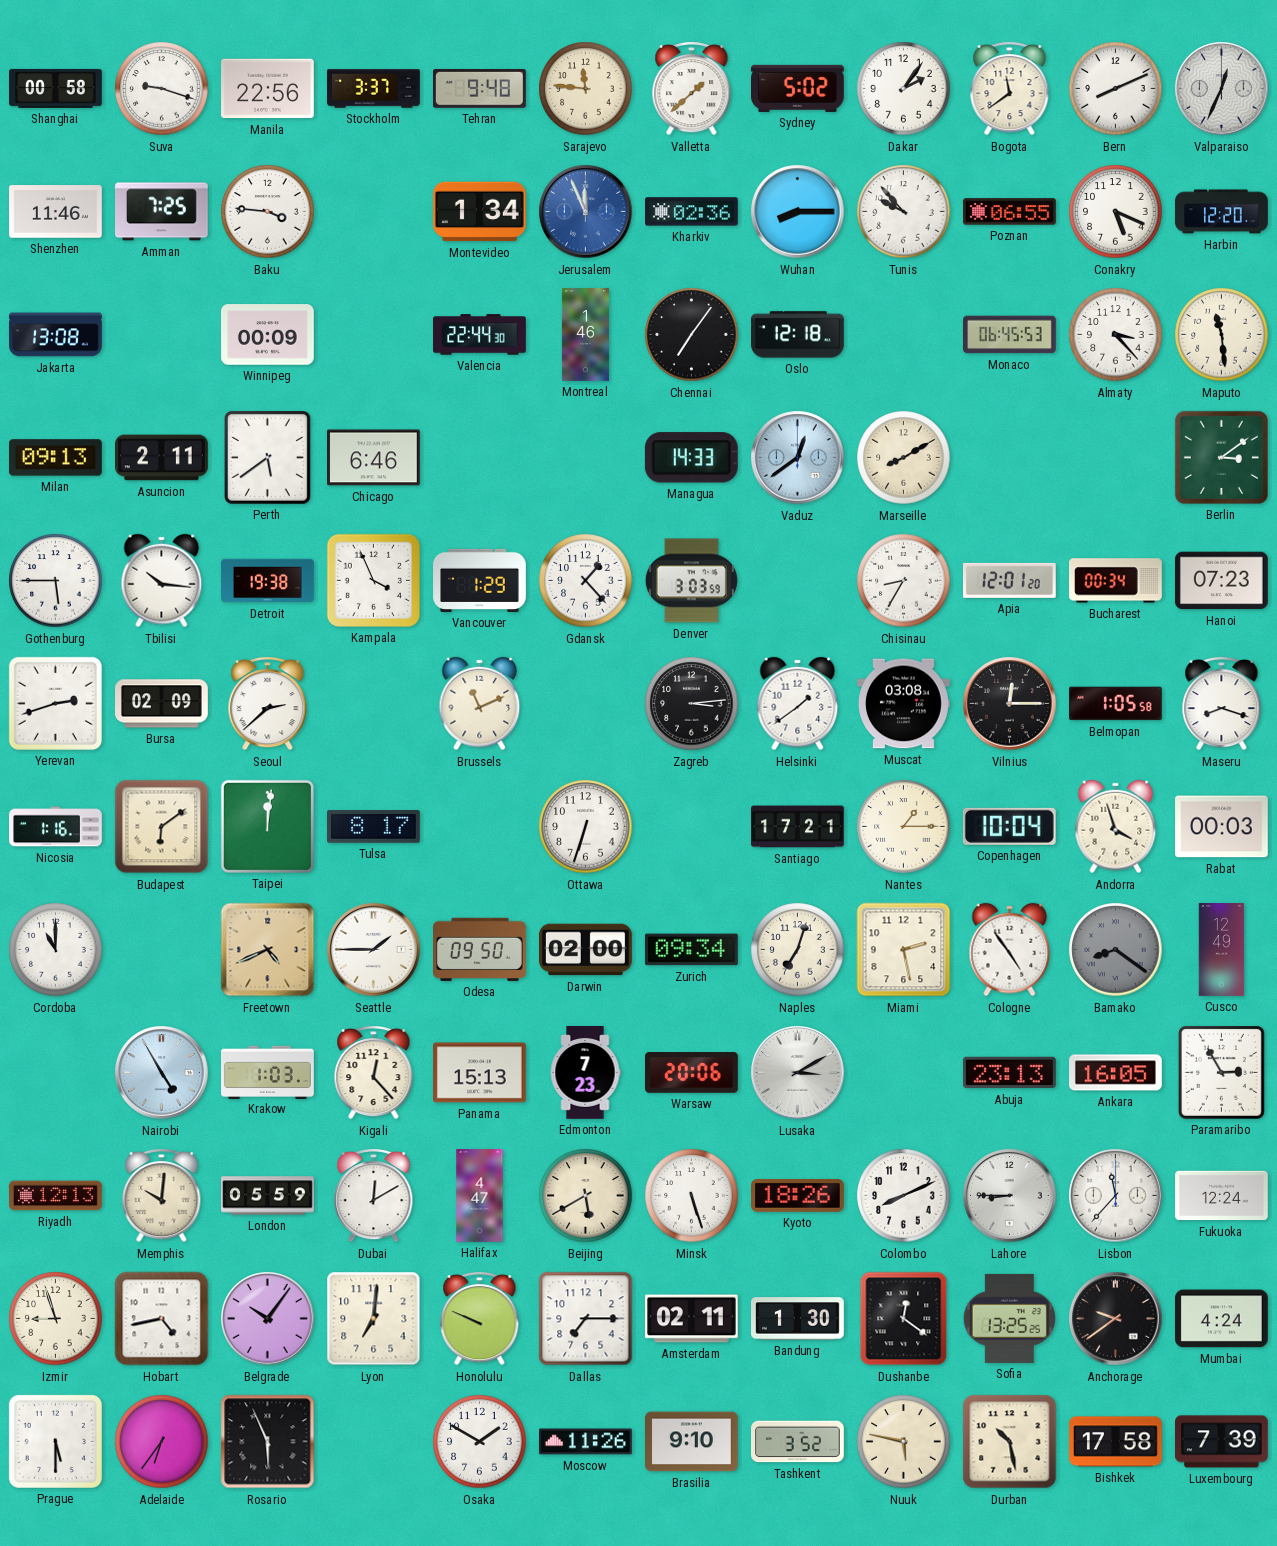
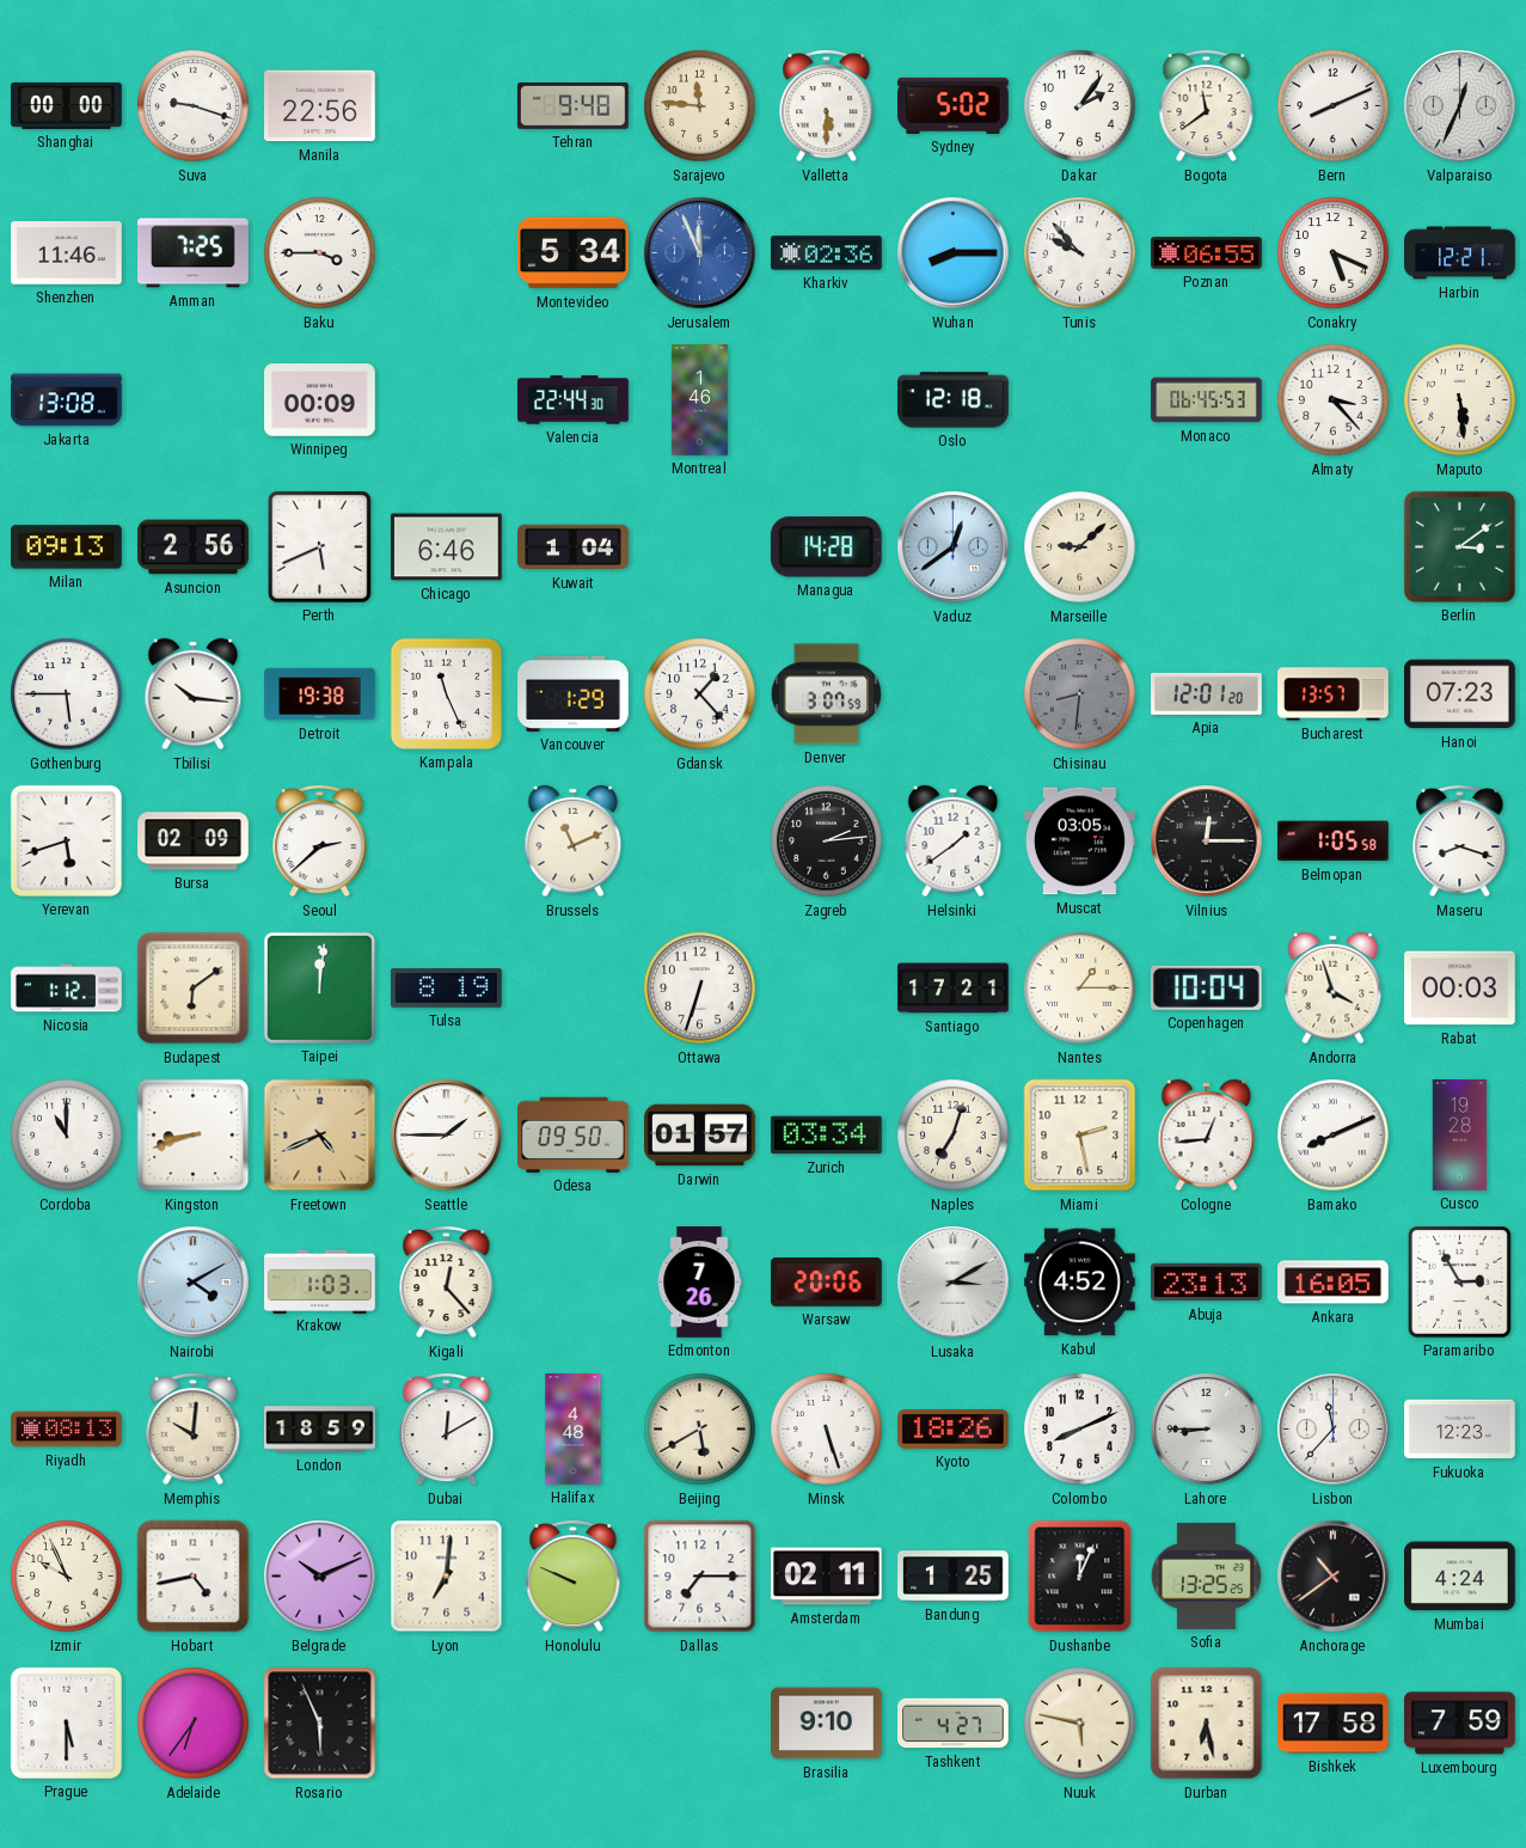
Shanghai: 00:58 -> 00:00 (67, 105)
Stockholm: 3:37 -> none (374, 89)
Valletta: 1:38 -> 5:30 (827, 106)
Baku: 3:46 -> 3:45 (320, 253)
Montevideo: 1:34 -> 5:34 (574, 253)
Harbin: 12:20 -> 12:21 (1460, 253)
Chennai: 7:06 -> none (692, 335)
Maputo: 11:29 -> 5:29 (1460, 400)
Asuncion: 2:11 -> 2:56 (194, 547)
Perth: 5:39 -> 5:41 (319, 547)
Kuwait: none -> 1:04 (574, 547)
Managua: 14:33 -> 14:28 (826, 547)
Marseille: 8:10 -> 9:08 (1080, 547)
Kampala: 3:56 -> 11:26 (446, 693)
Denver: 3:03 -> 3:07 (826, 694)
Chisinau: 8:35 -> 8:31 (1080, 694)
Chisinau dial: white -> grey (1080, 694)
Bucharest: 00:34 -> 13:57 (1334, 694)
Yerevan: 2:42 -> 5:42 (66, 840)
Zagreb: 3:14 -> 2:14 (827, 842)
Muscat: 03:08 -> 03:05 (1080, 842)
Nicosia: 1:16 -> 1:12 (67, 989)
Tulsa: 8:17 -> 8:19 (447, 989)
Kingston: none -> 8:42 (194, 1136)
Darwin: 02:00 -> 01:57 (700, 1136)
Zurich: 09:34 -> 03:34 (826, 1136)
Cologne: 4:54 -> 12:44 (1207, 1136)
Bamako: 8:21 -> 8:11 (1334, 1136)
Bamako dial: grey -> white (1334, 1136)
Cusco: 12:49 -> 19:28 (1460, 1136)
Nairobi: 4:55 -> 4:10 (194, 1283)
Panama: 15:13 -> none (480, 1073)
Edmonton: 7:23 -> 7:26 (699, 1283)
Kabul: none -> 4:52 (1080, 1283)
Riyadh: 12:13 -> 08:13 (67, 1430)
London: 05:59 -> 18:59 (320, 1430)
Halifax: 4:47 -> 4:48 (574, 1430)
Fukuoka: 12:24 -> 12:23 (1460, 1430)
Izmir: 8:57 -> 9:56 (67, 1577)
Belgrade: 10:06 -> 10:11 (320, 1577)
Bandung: 1:30 -> 1:25 (954, 1577)
Dushanbe: 12:21 -> 12:04 (1080, 1577)
Anchorage: 9:39 -> 10:39 (1334, 1577)
Osaka: 1:50 -> none (480, 1442)
Moscow: 11:26 -> none (586, 1442)
Tashkent: 3:52 -> 4:27 (954, 1724)
Durban: 10:28 -> 6:28 (1207, 1724)
Luxembourg: 7:39 -> 7:59 (1460, 1724)
